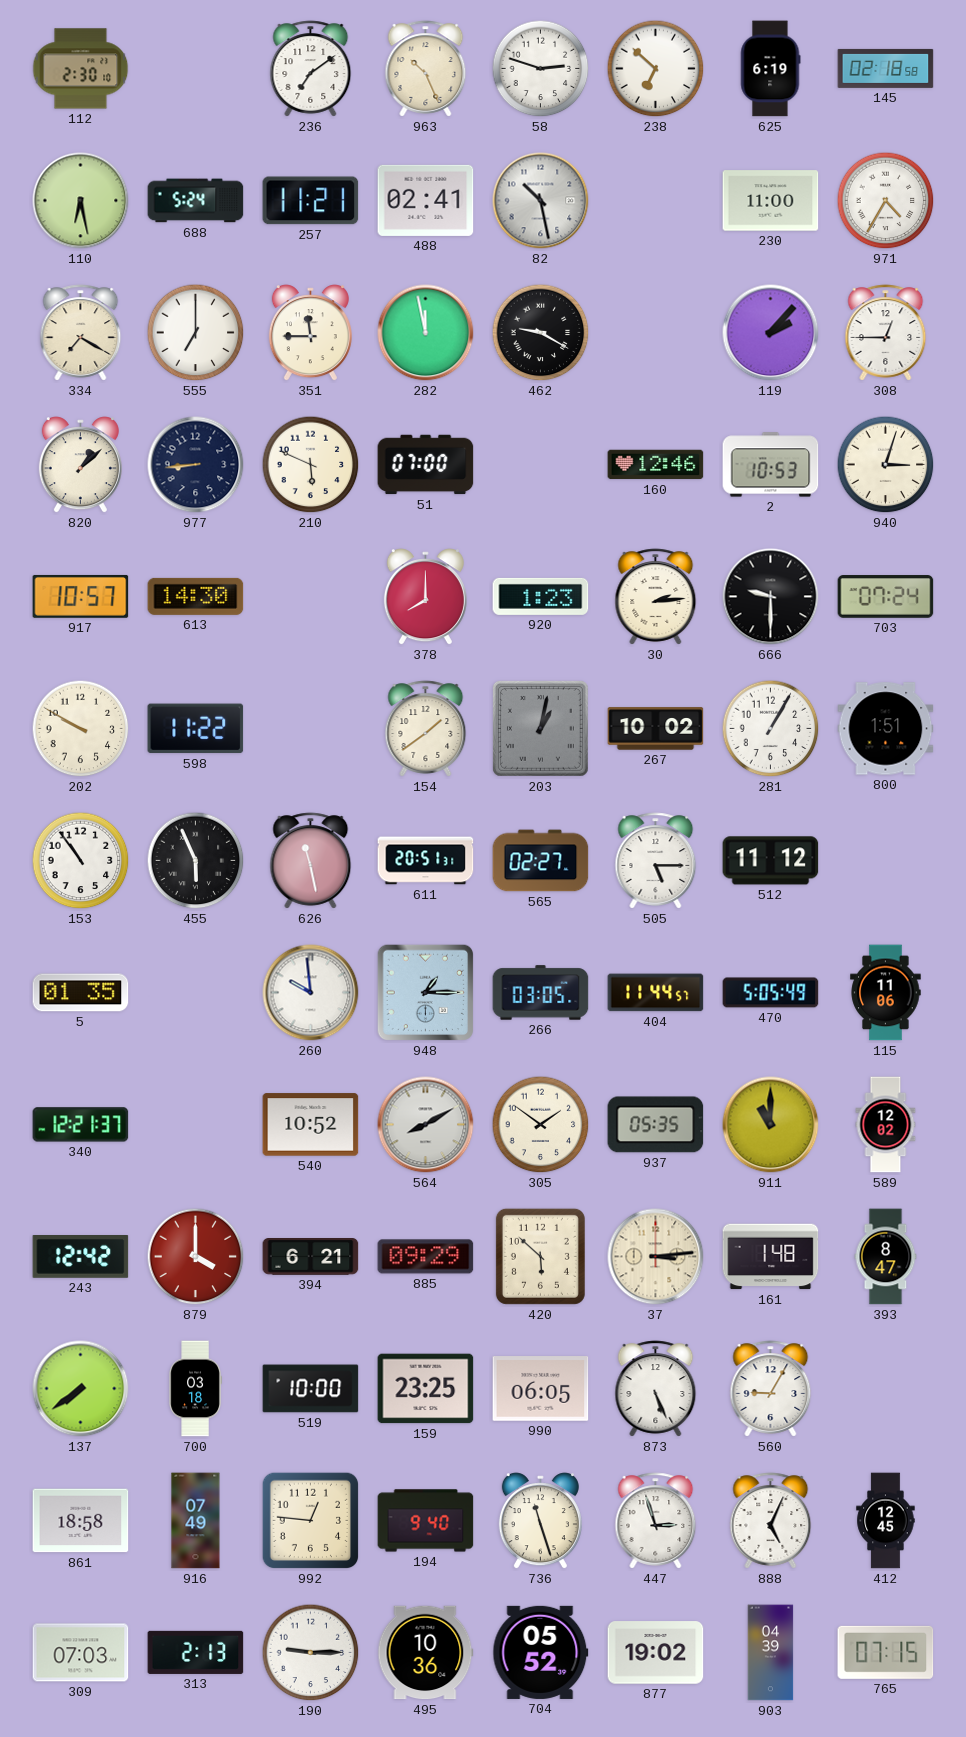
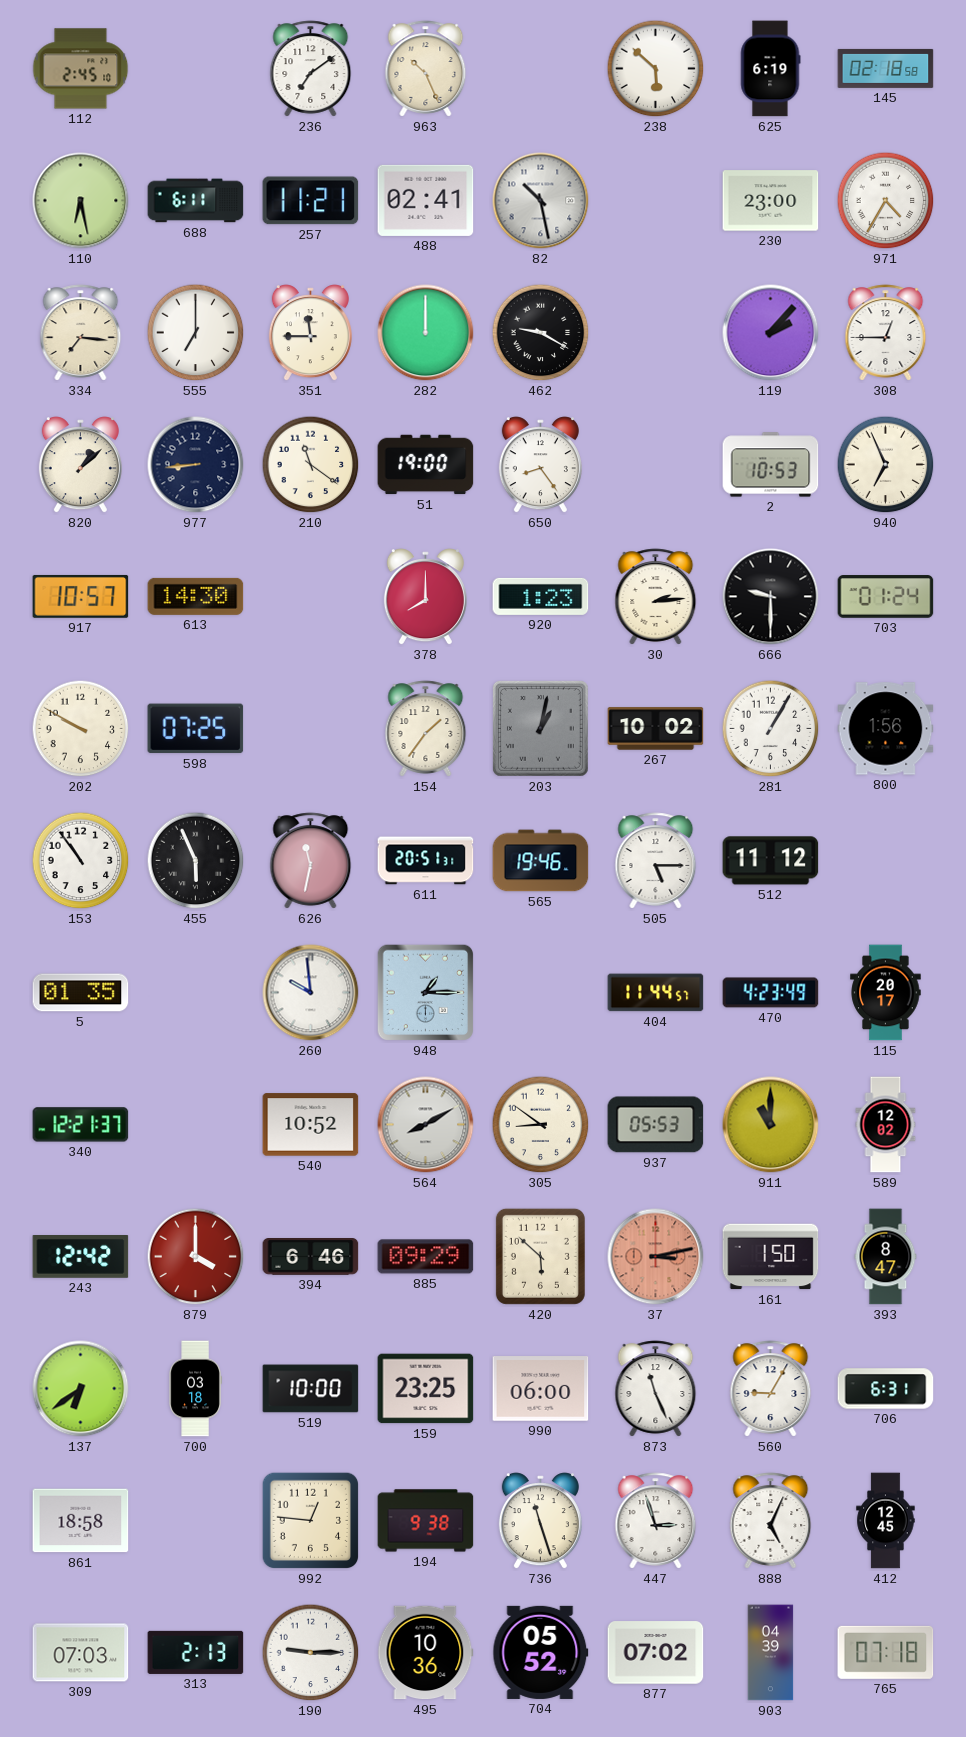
112: 2:30 -> 2:45 (81, 69)
58: 2:48 -> none (541, 69)
238: 6:52 -> 5:52 (656, 69)
688: 5:24 -> 6:11 (196, 201)
230: 11:00 -> 23:00 (771, 201)
334: 7:20 -> 7:16 (81, 333)
282: 11:58 -> 12:00 (426, 333)
210: 5:49 -> 11:21 (311, 465)
51: 07:00 -> 19:00 (426, 465)
650: none -> 8:24 (540, 465)
160: 12:46 -> none (656, 465)
940: 3:03 -> 6:56 (886, 465)
703: 07:24 -> 01:24 (886, 597)
598: 11:22 -> 07:25 (196, 729)
154: 1:39 -> 1:36 (426, 729)
800: 1:51 -> 1:56 (886, 729)
626: 11:28 -> 11:32 (311, 861)
565: 02:27 -> 19:46 (541, 861)
266: 03:05 -> none (541, 993)
470: 5:05 -> 4:23 (771, 993)
115: 11:06 -> 20:17 (886, 993)
305: 1:51 -> 8:51 (541, 1125)
937: 05:35 -> 05:53 (656, 1125)
394: 6:21 -> 6:46 (311, 1257)
37: 3:14 -> 3:13 (656, 1257)
37 dial: cream -> salmon (656, 1257)
161: 1:48 -> 1:50 (771, 1257)
137: 7:39 -> 6:39 (81, 1389)
990: 06:05 -> 06:00 (541, 1389)
873: 5:26 -> 11:26 (656, 1389)
706: none -> 6:31 (886, 1389)
916: 07:49 -> none (196, 1521)
194: 9:40 -> 9:38 (426, 1521)
877: 19:02 -> 07:02 (656, 1653)
765: 07:15 -> 07:18 (886, 1652)
